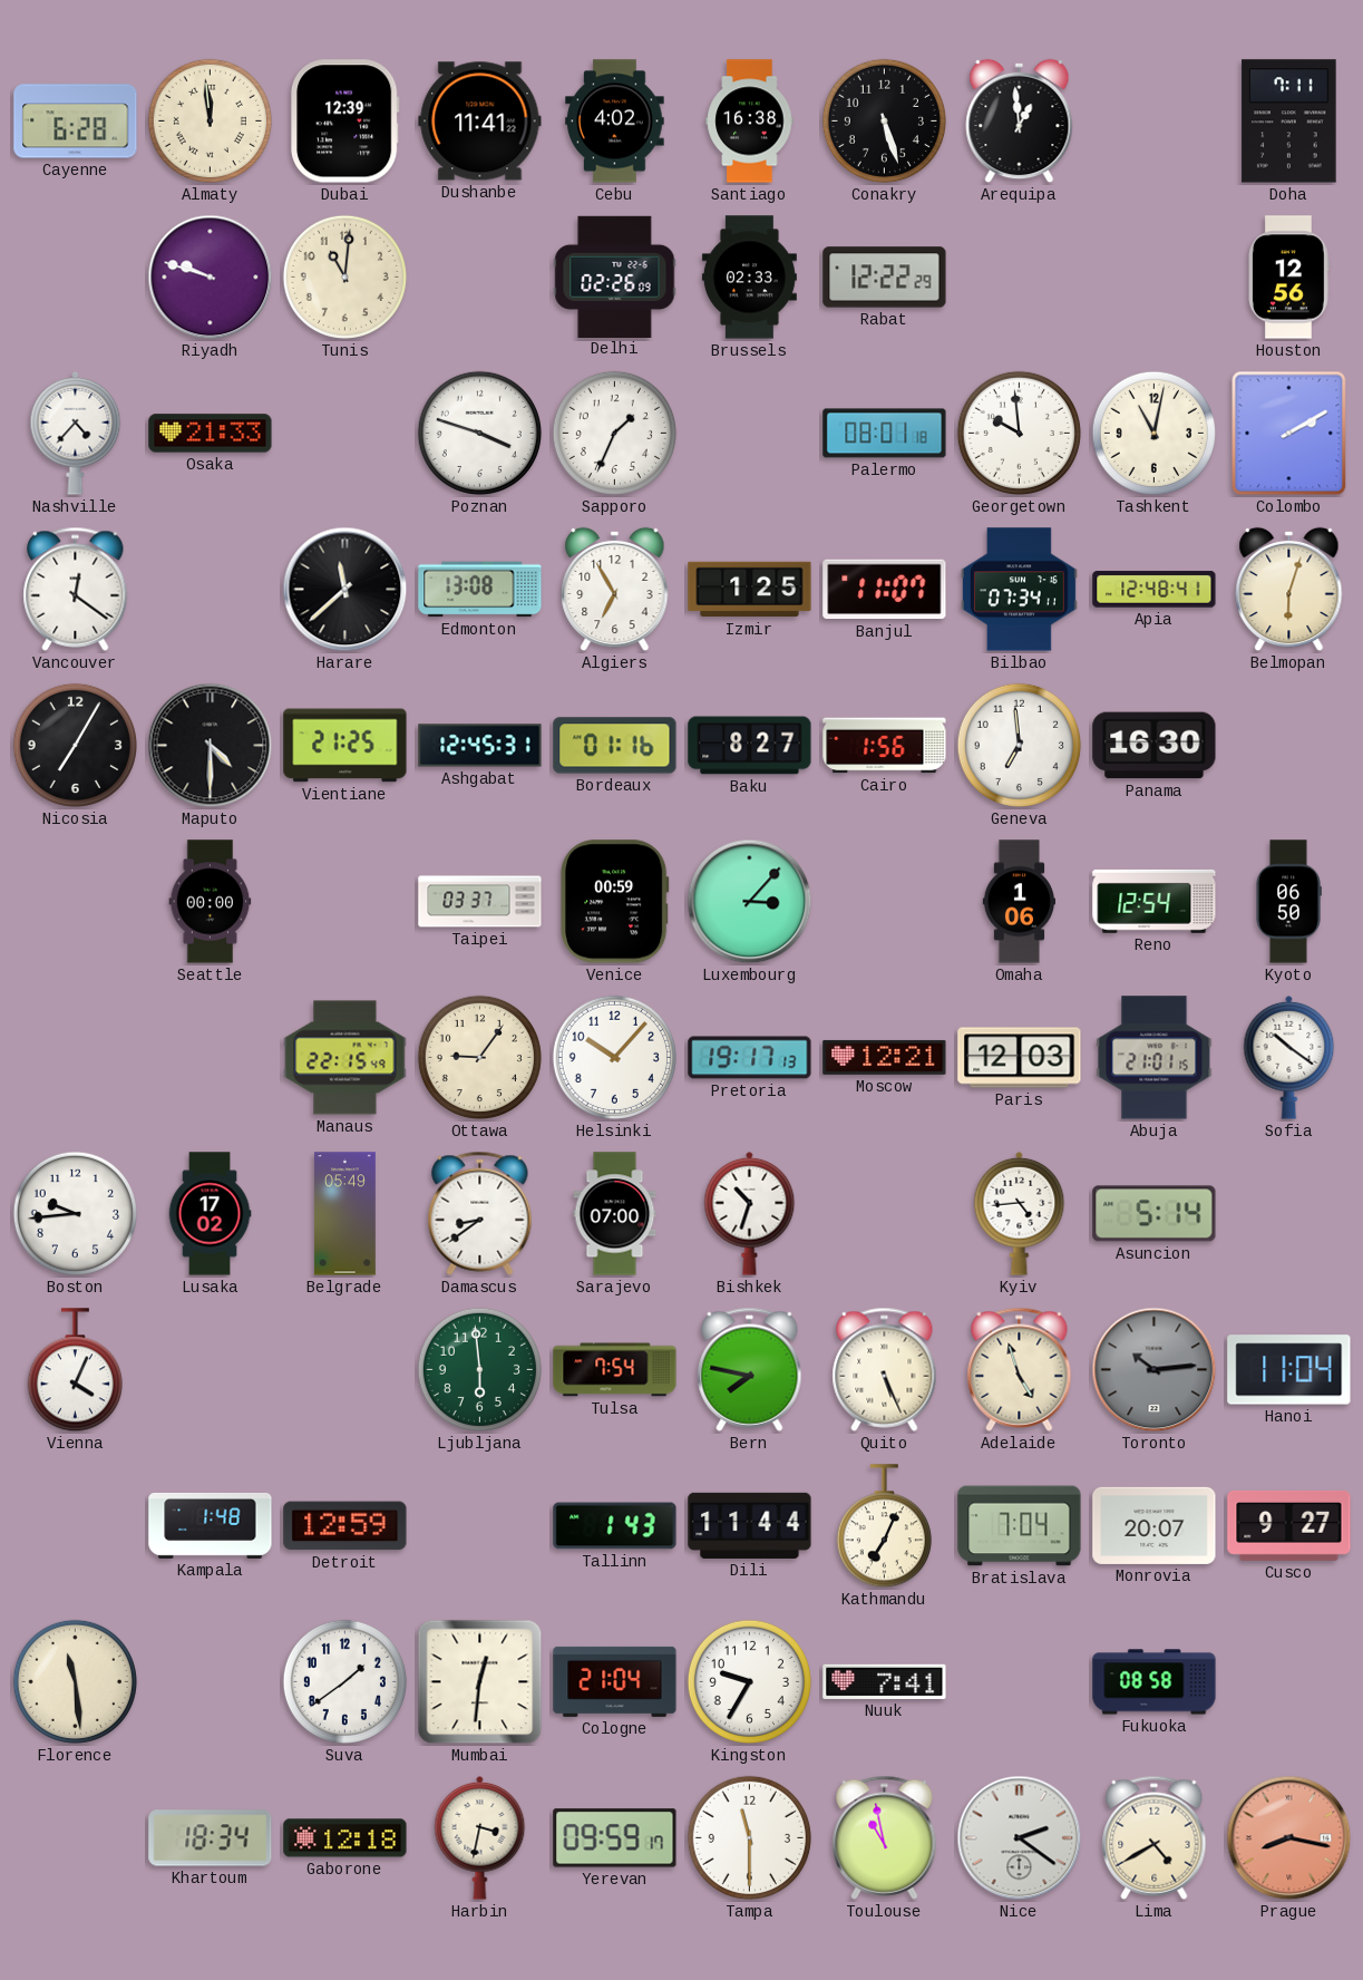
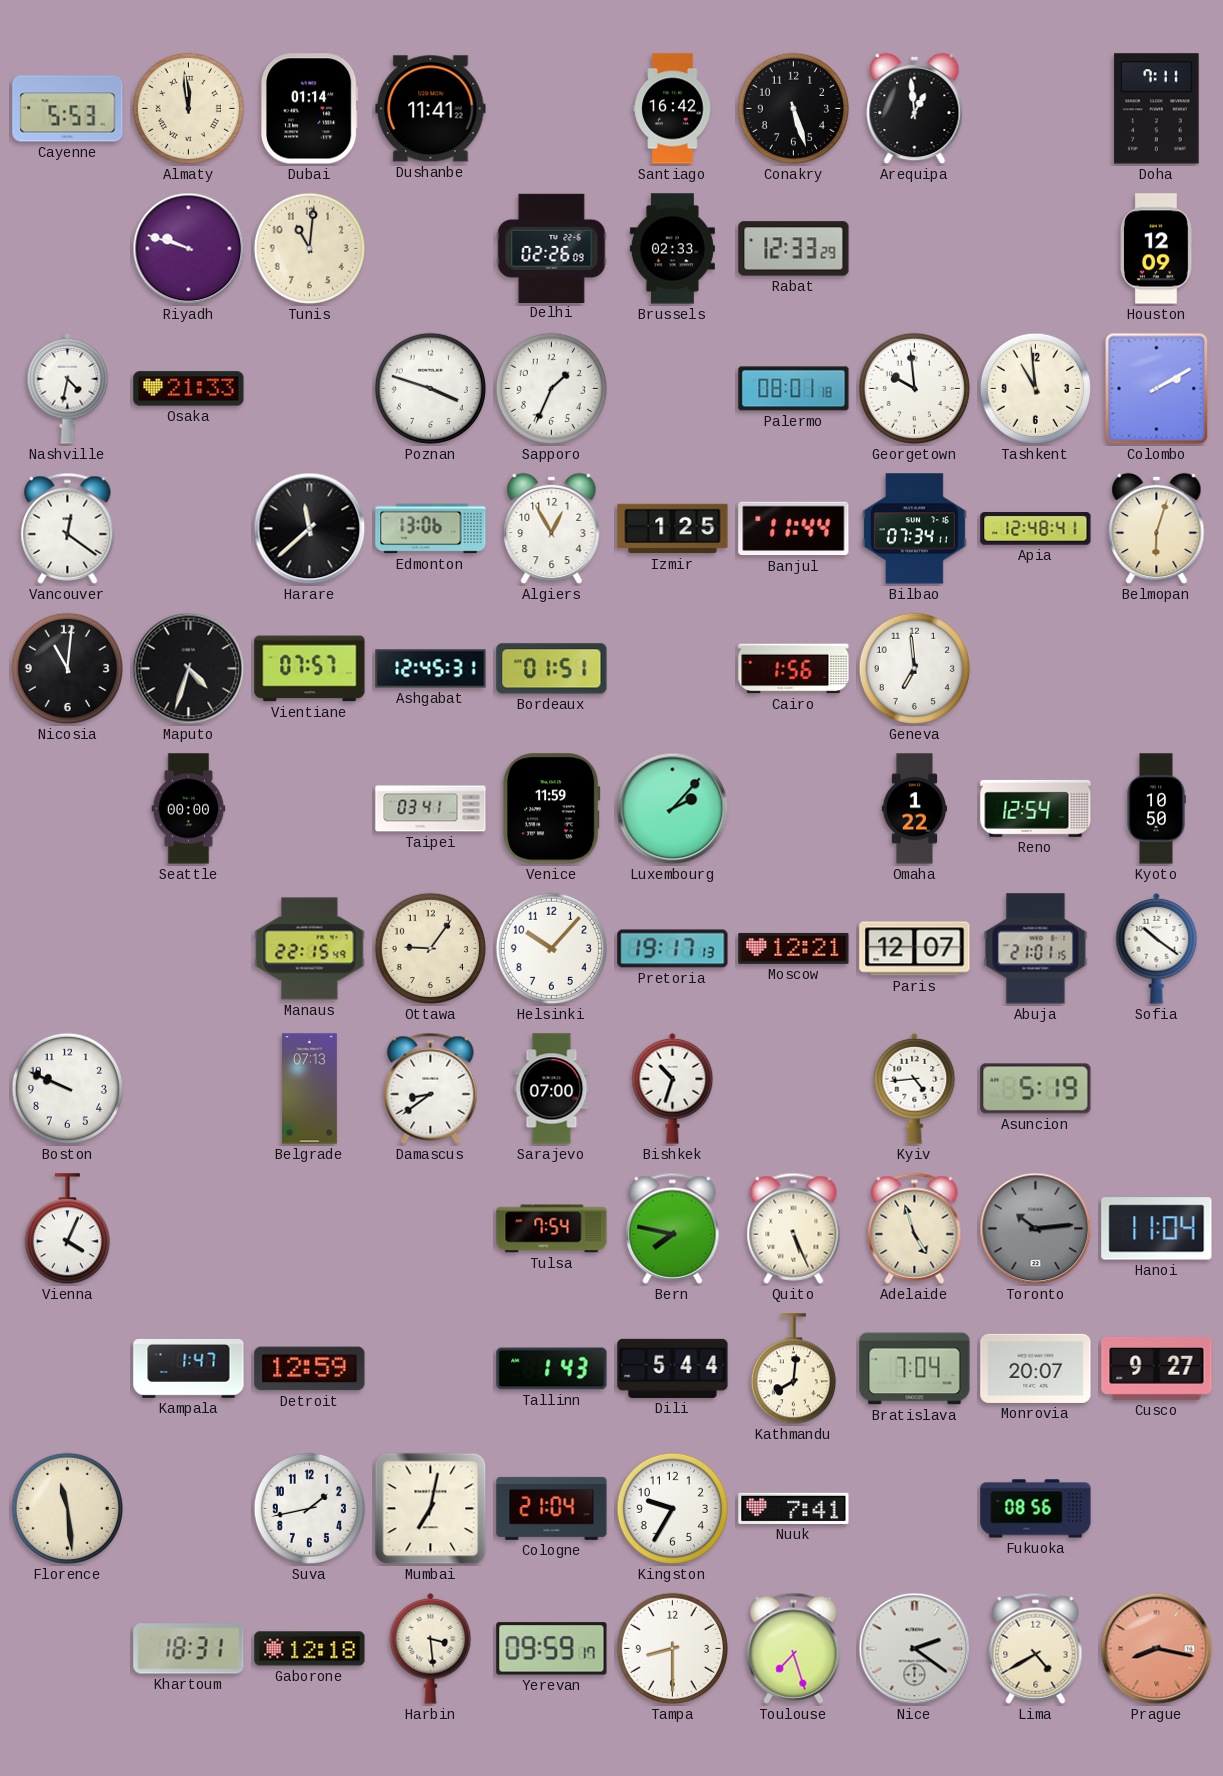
Cayenne: 6:28 -> 5:53 (68, 109)
Dubai: 12:39 -> 01:14 (309, 109)
Cebu: 4:02 -> none (615, 122)
Santiago: 16:38 -> 16:42 (673, 109)
Rabat: 12:22 -> 12:33 (794, 249)
Houston: 12:56 -> 12:09 (1157, 249)
Nashville: 4:37 -> 4:32 (68, 388)
Tashkent: 11:02 -> 10:59 (1035, 388)
Edmonton: 13:08 -> 13:06 (431, 529)
Algiers: 6:55 -> 12:55 (552, 529)
Banjul: 11:07 -> 11:44 (794, 529)
Nicosia: 7:05 -> 11:01 (67, 668)
Maputo: 4:30 -> 4:33 (189, 669)
Vientiane: 21:25 -> 07:57 (310, 669)
Bordeaux: 01:16 -> 01:51 (552, 669)
Baku: 8:27 -> none (750, 746)
Panama: 16:30 -> none (1155, 746)
Taipei: 03:37 -> 03:41 (431, 809)
Venice: 00:59 -> 11:59 (552, 809)
Luxembourg: 3:07 -> 2:07 (673, 809)
Omaha: 1:06 -> 1:22 (915, 809)
Kyoto: 06:50 -> 10:50 (1156, 809)
Paris: 12:03 -> 12:07 (915, 949)
Boston: 9:44 -> 9:49 (67, 1088)
Lusaka: 17:02 -> none (210, 1214)
Belgrade: 05:49 -> 07:13 (309, 1089)
Asuncion: 5:14 -> 5:19 (1036, 1089)
Ljubljana: 5:59 -> none (479, 1369)
Kampala: 1:48 -> 1:47 (189, 1369)
Dili: 11:44 -> 5:44 (673, 1368)
Kathmandu: 7:04 -> 8:01 (793, 1369)
Suva: 1:39 -> 1:43 (309, 1508)
Mumbai: 12:31 -> 7:02 (431, 1509)
Fukuoka: 08:58 -> 08:56 (1036, 1509)
Khartoum: 18:34 -> 18:31 (189, 1649)
Harbin: 3:32 -> 3:29 (431, 1648)
Tampa: 11:30 -> 8:30 (672, 1648)
Toulouse: 10:58 -> 7:27 (794, 1648)
